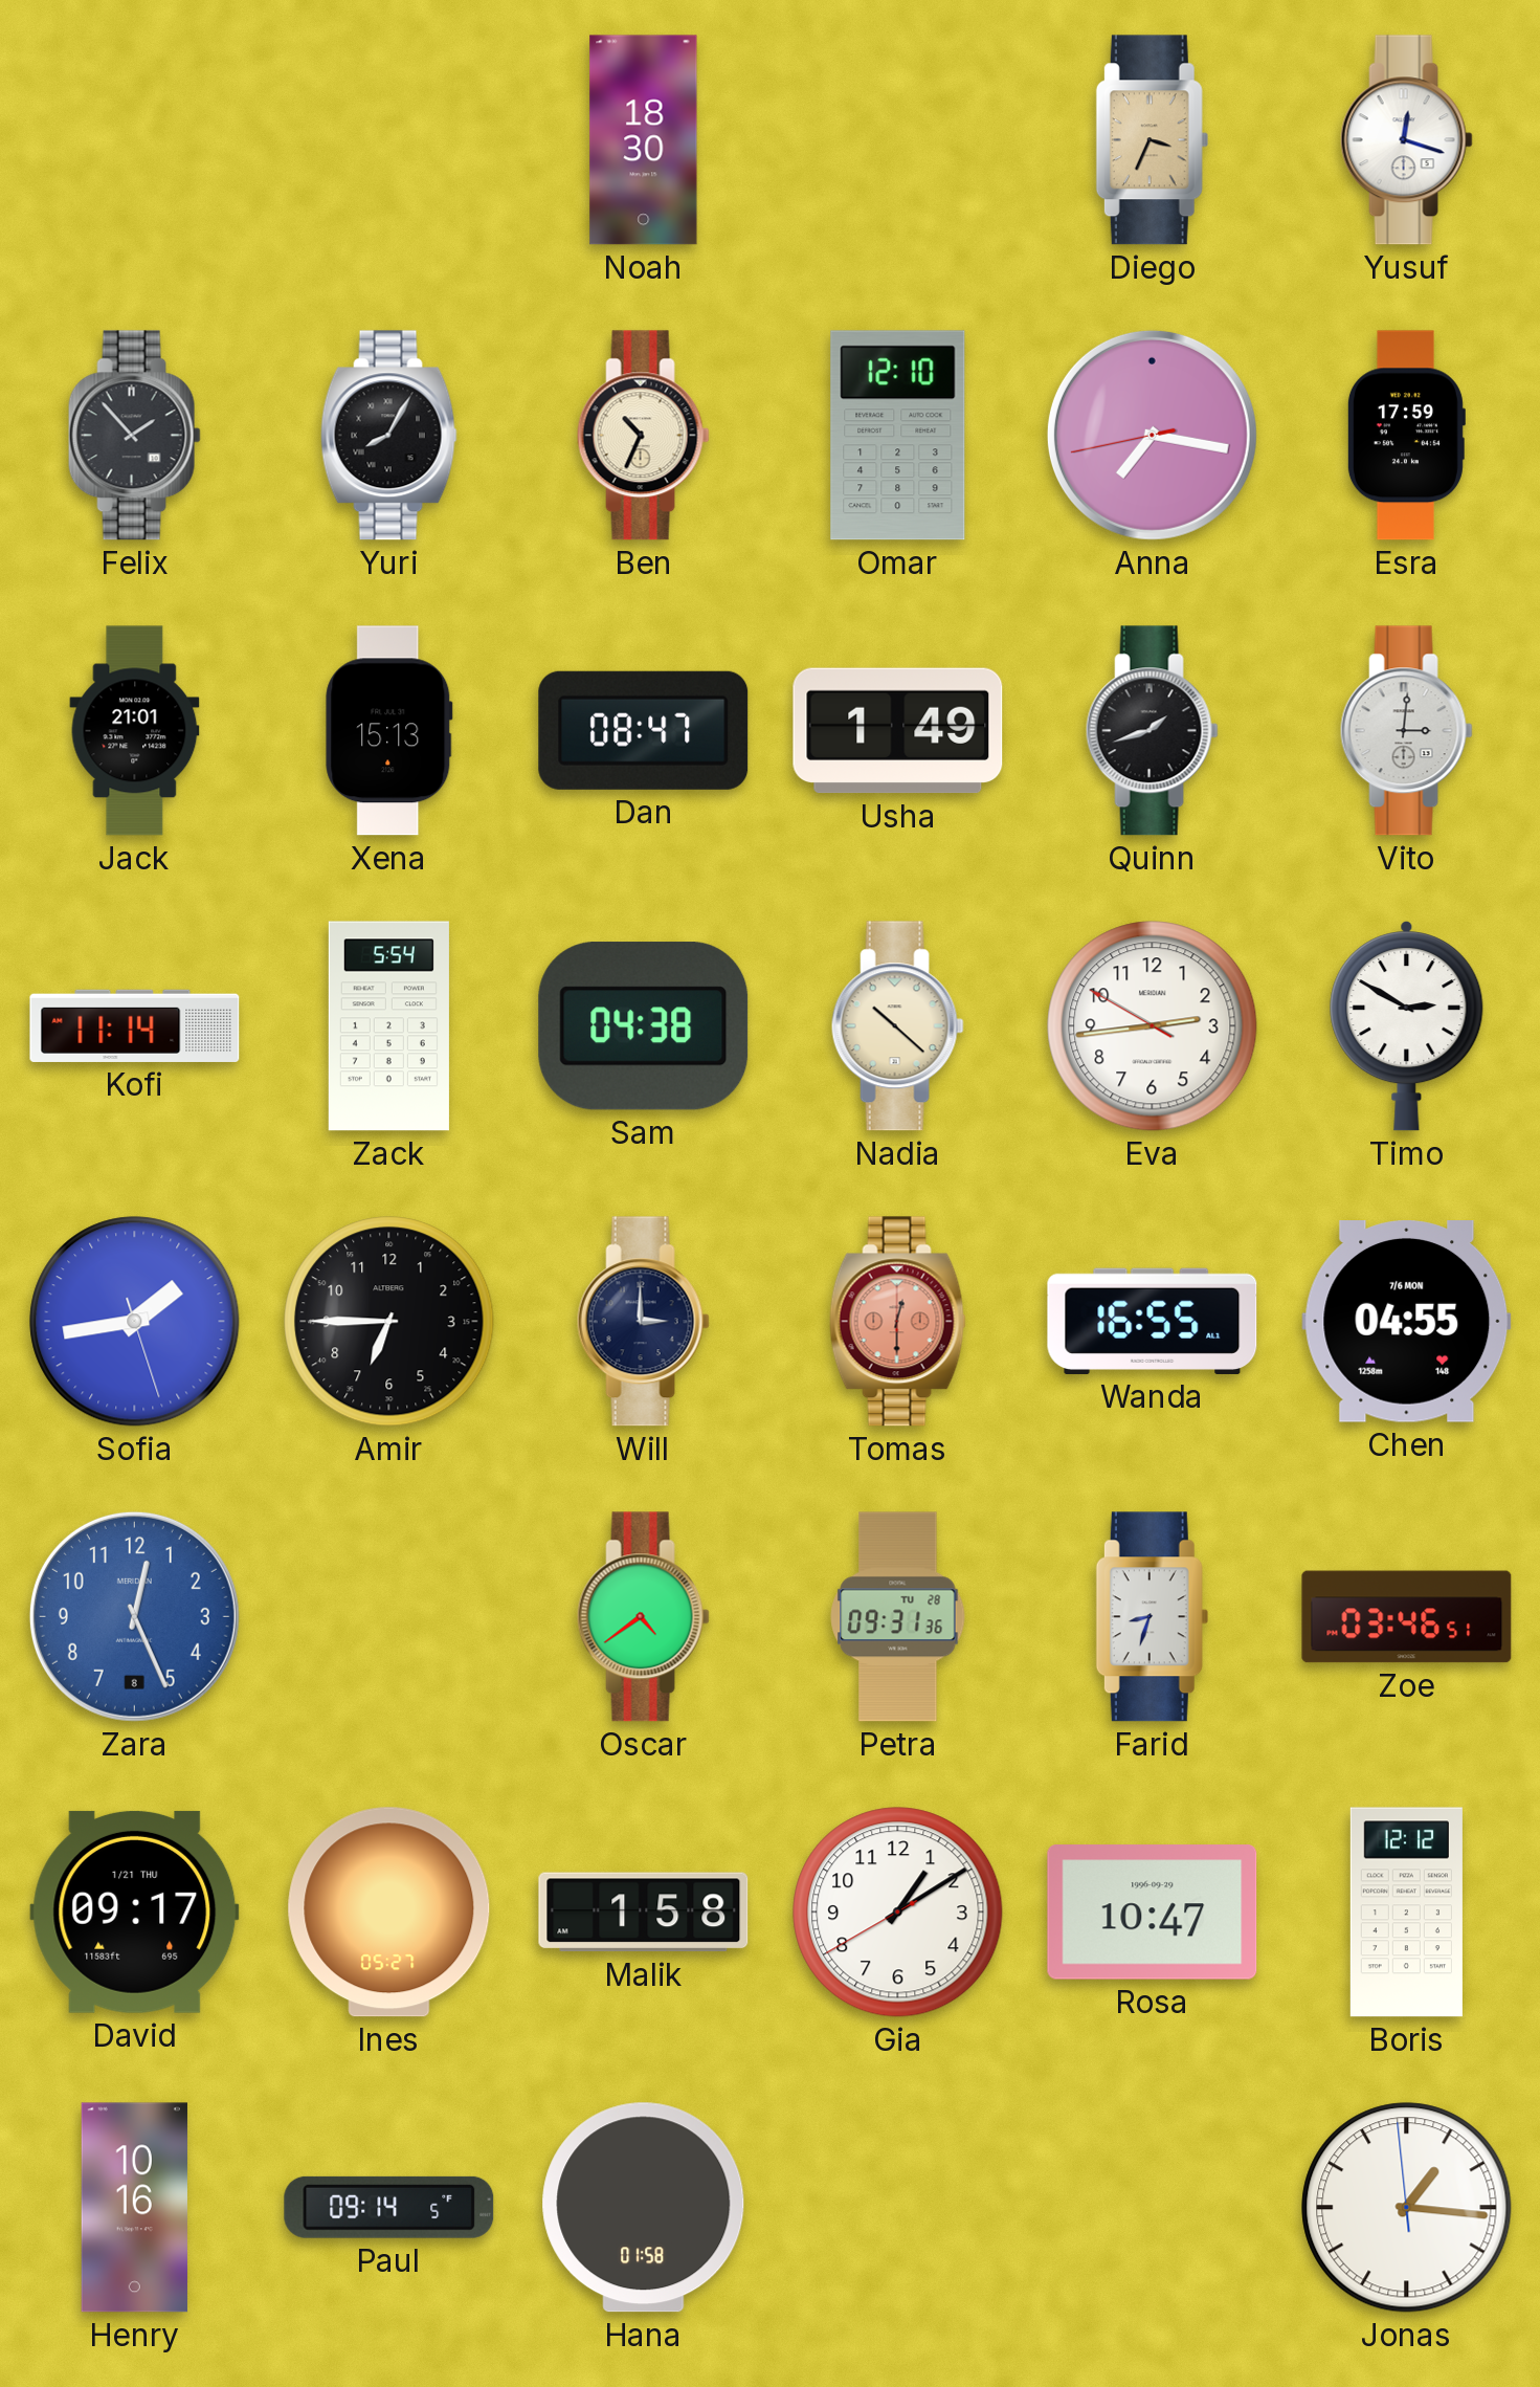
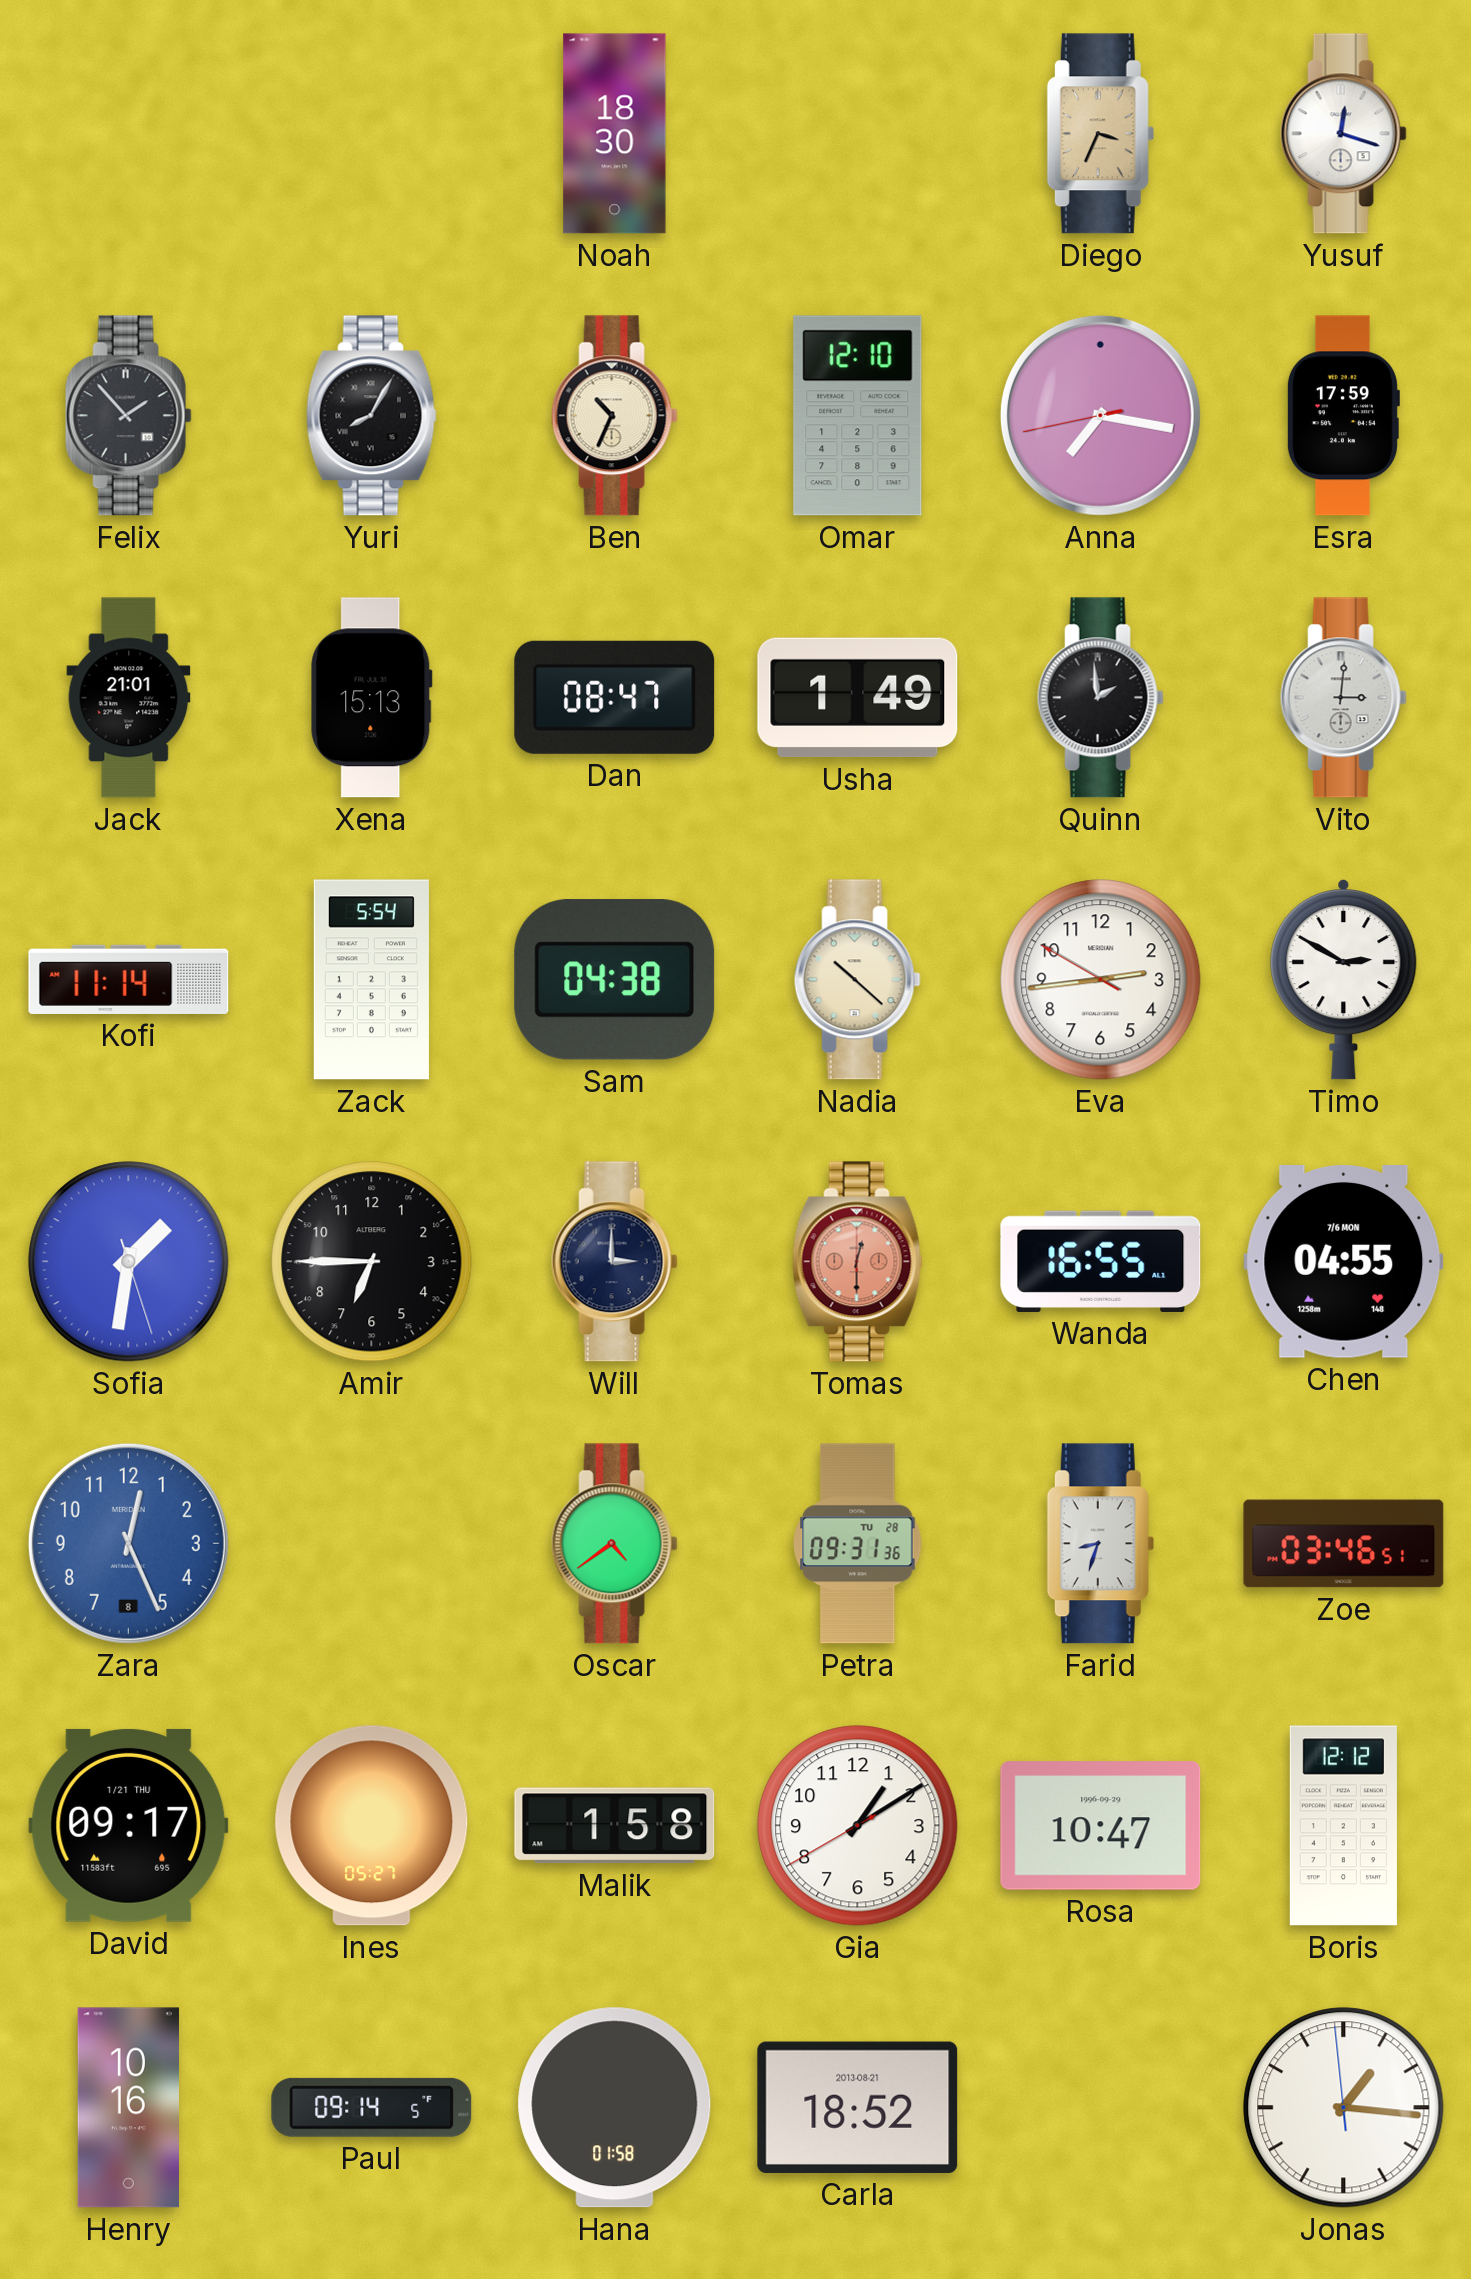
Quinn: 1:42 -> 1:59 (1100, 698)
Sofia: 1:43 -> 1:31 (129, 1262)
Carla: none -> 18:52 (858, 2107)
